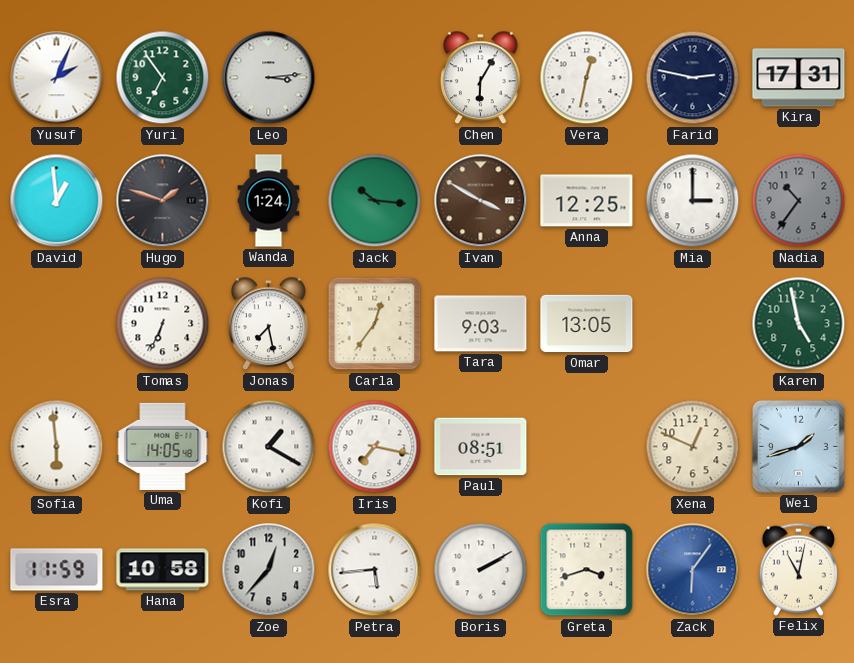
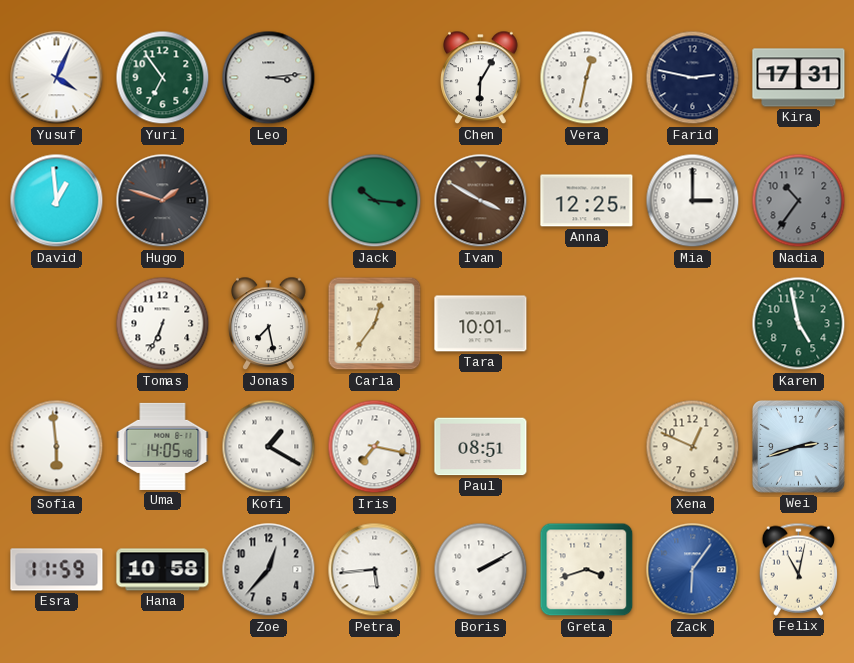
Yusuf: 2:04 -> 4:04 (57, 78)
Wanda: 1:24 -> none (269, 201)
Tara: 9:03 -> 10:01 (481, 324)
Omar: 13:05 -> none (587, 324)
Wei: 1:42 -> 2:42 (798, 446)
